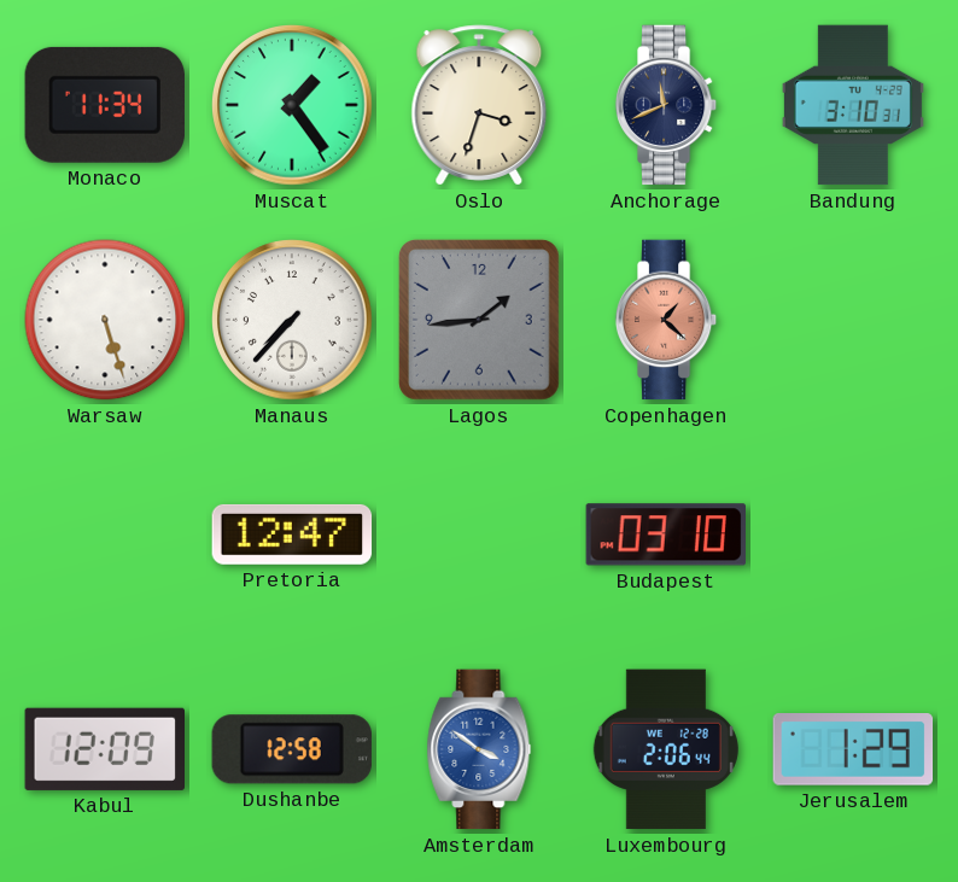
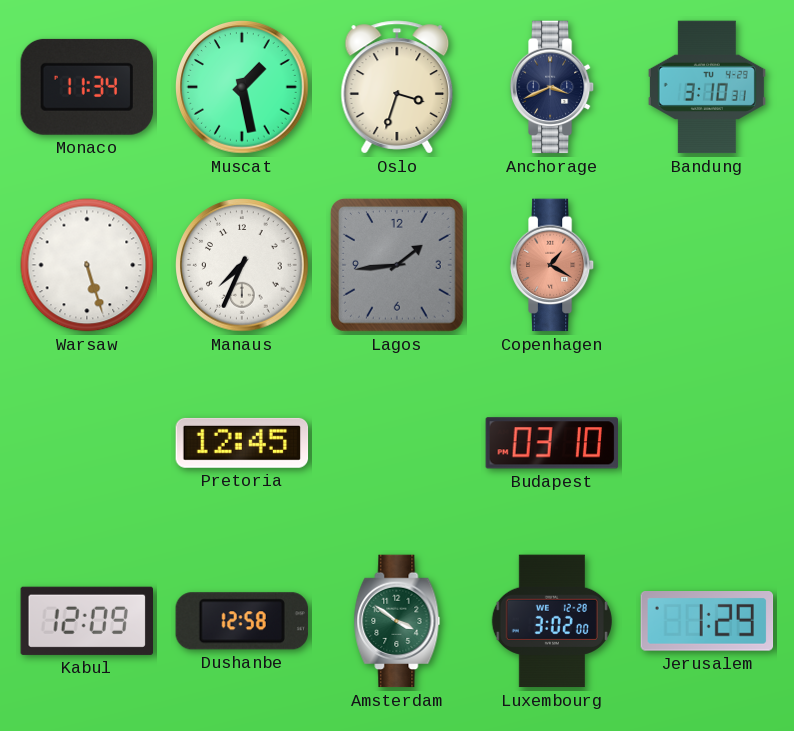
Muscat: 1:24 -> 1:28 (242, 87)
Anchorage: 11:41 -> 3:41 (552, 87)
Manaus: 7:37 -> 7:34 (242, 265)
Copenhagen: 1:22 -> 1:20 (552, 265)
Pretoria: 12:47 -> 12:45 (242, 443)
Amsterdam dial: blue -> green (397, 621)
Luxembourg: 2:06 -> 3:02 (552, 621)
